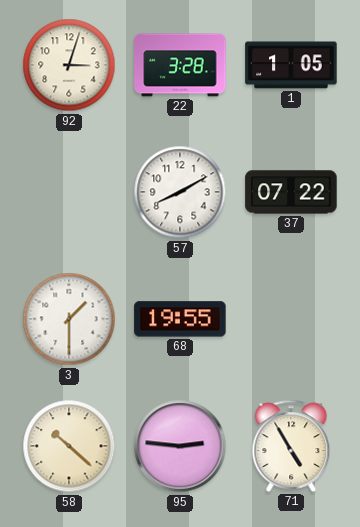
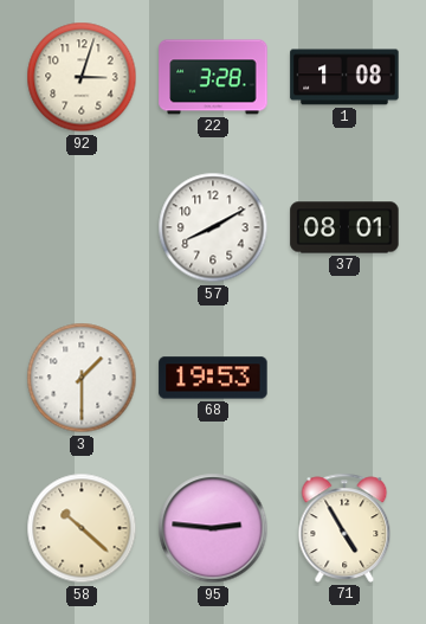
1: 1:05 -> 1:08 (344, 77)
37: 07:22 -> 08:01 (344, 227)
68: 19:55 -> 19:53 (213, 378)
